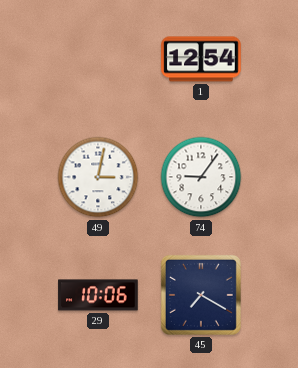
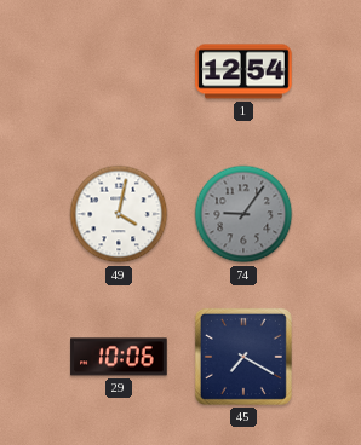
49: 3:02 -> 4:02 (119, 214)
74 dial: white -> grey (243, 214)
